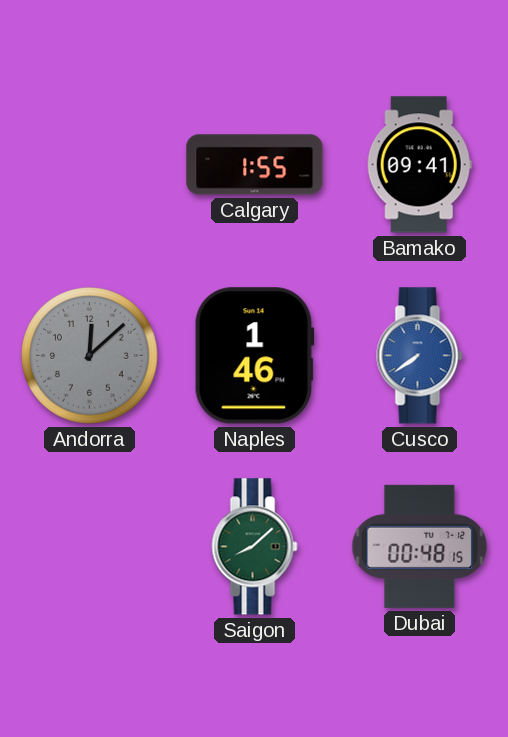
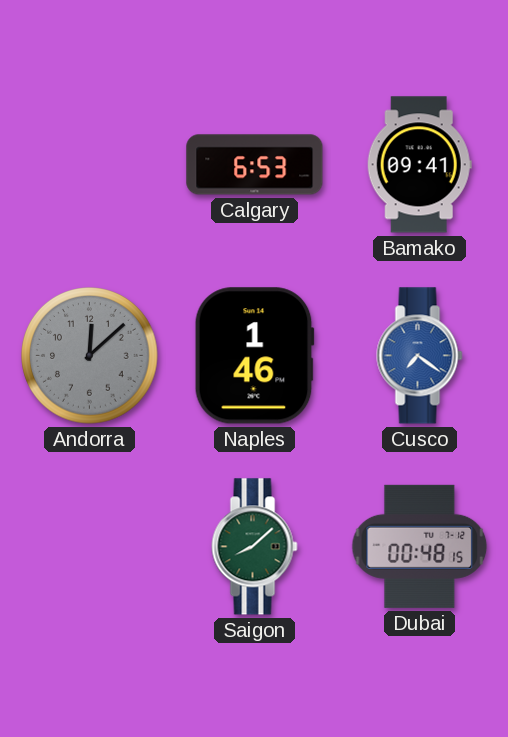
Calgary: 1:55 -> 6:53 (255, 165)
Cusco: 7:39 -> 7:21 (420, 356)
